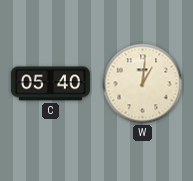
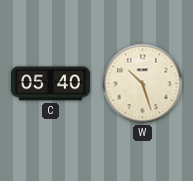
W: 1:01 -> 10:27 (143, 84)
